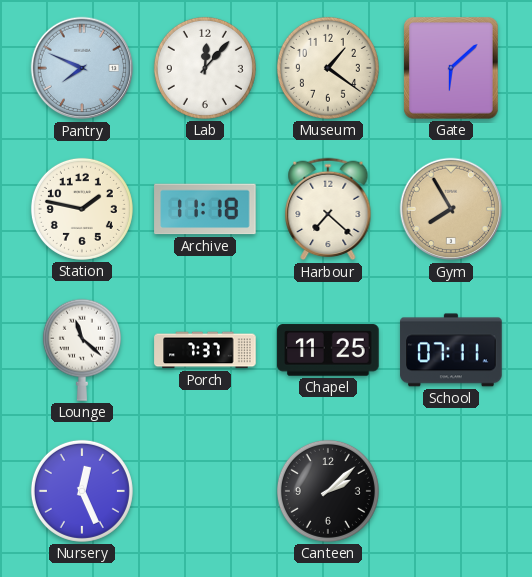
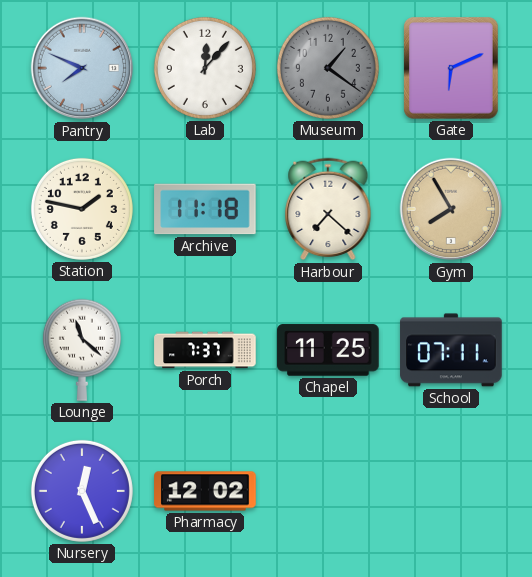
Museum dial: cream -> grey (328, 68)
Gate: 6:08 -> 6:11 (451, 68)
Pharmacy: none -> 12:02 (205, 491)
Canteen: 2:08 -> none (328, 491)
